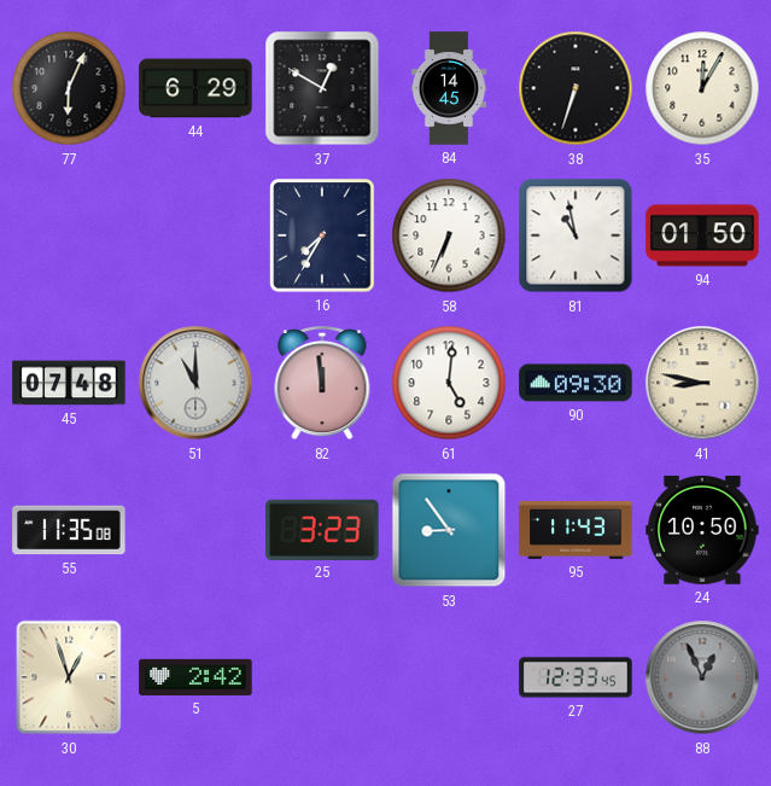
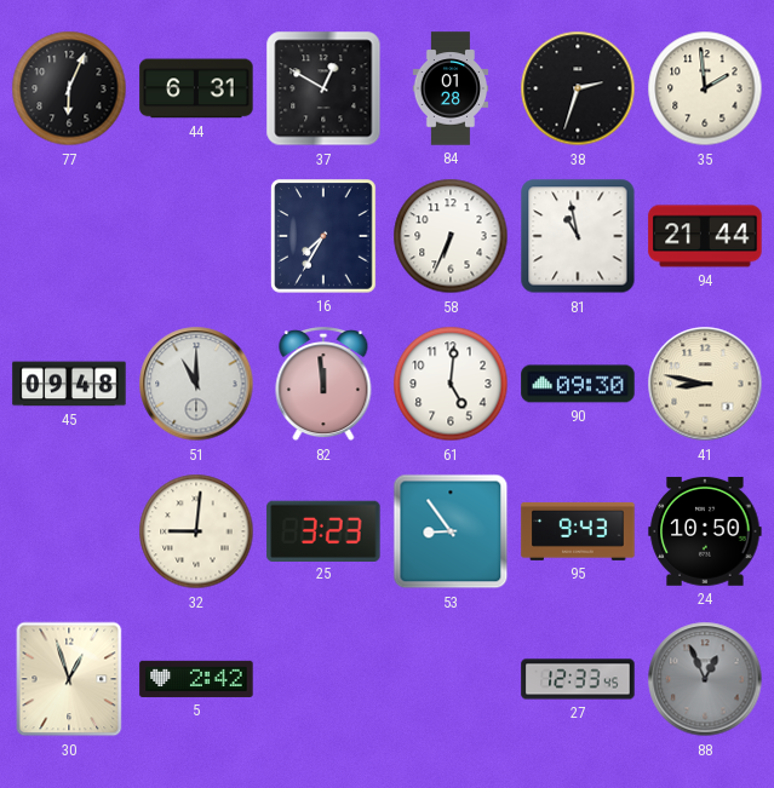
44: 6:29 -> 6:31 (196, 88)
84: 14:45 -> 01:28 (451, 88)
38: 6:33 -> 2:33 (578, 88)
35: 12:05 -> 1:59 (705, 88)
94: 01:50 -> 21:44 (705, 236)
45: 07:48 -> 09:48 (69, 384)
55: 11:35 -> none (69, 530)
32: none -> 9:01 (196, 531)
95: 11:43 -> 9:43 (578, 531)
